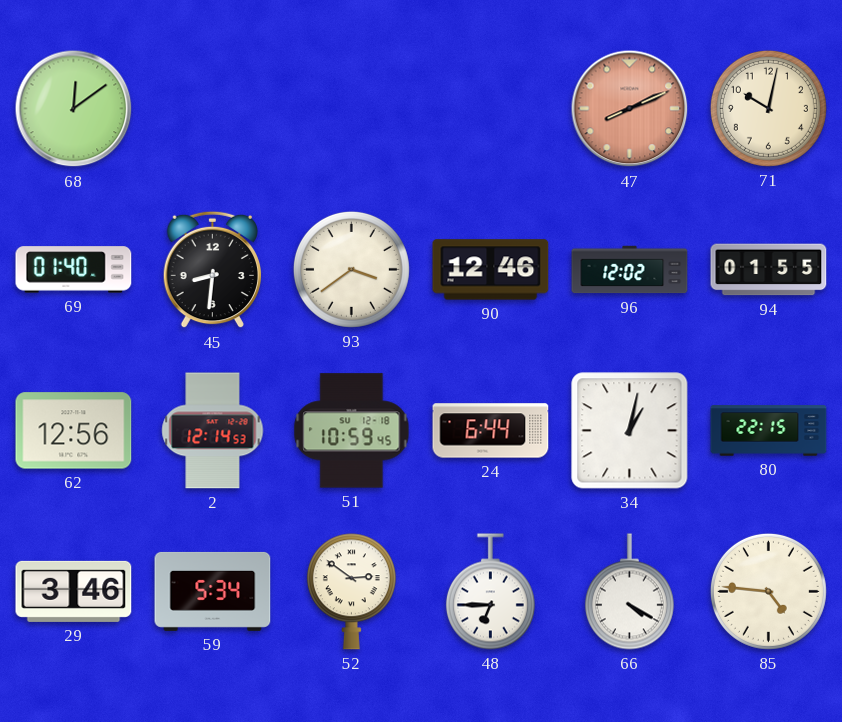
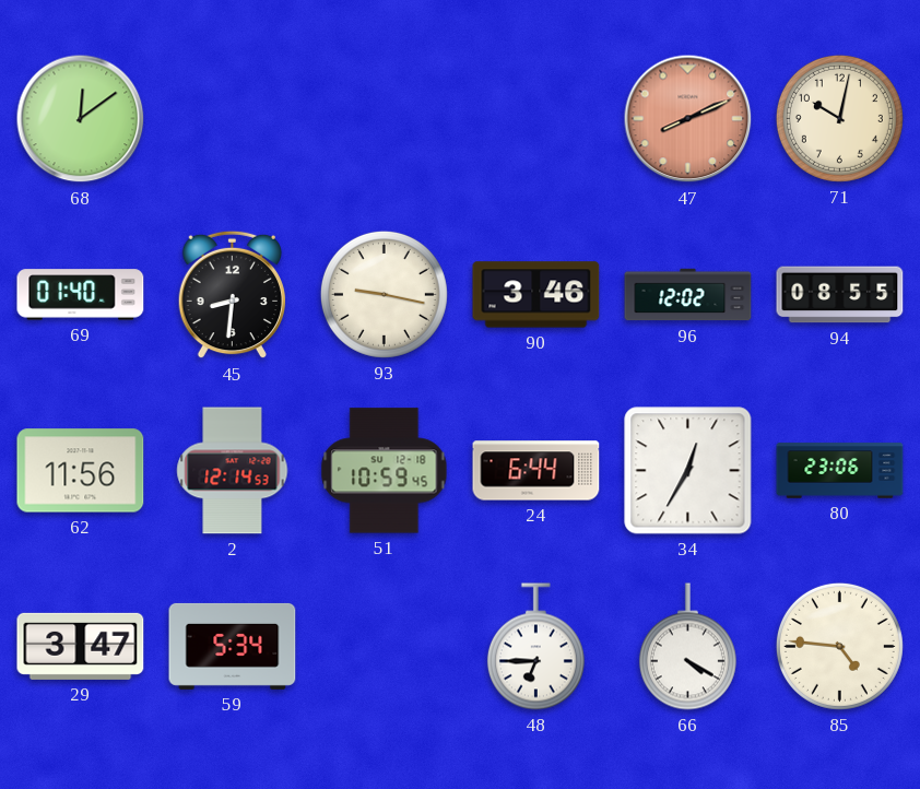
93: 3:39 -> 9:17 (384, 294)
90: 12:46 -> 3:46 (536, 295)
94: 01:55 -> 08:55 (840, 295)
62: 12:56 -> 11:56 (81, 471)
34: 1:02 -> 12:35 (688, 471)
80: 22:15 -> 23:06 (840, 471)
29: 3:46 -> 3:47 (81, 646)
52: 2:51 -> none (351, 592)
